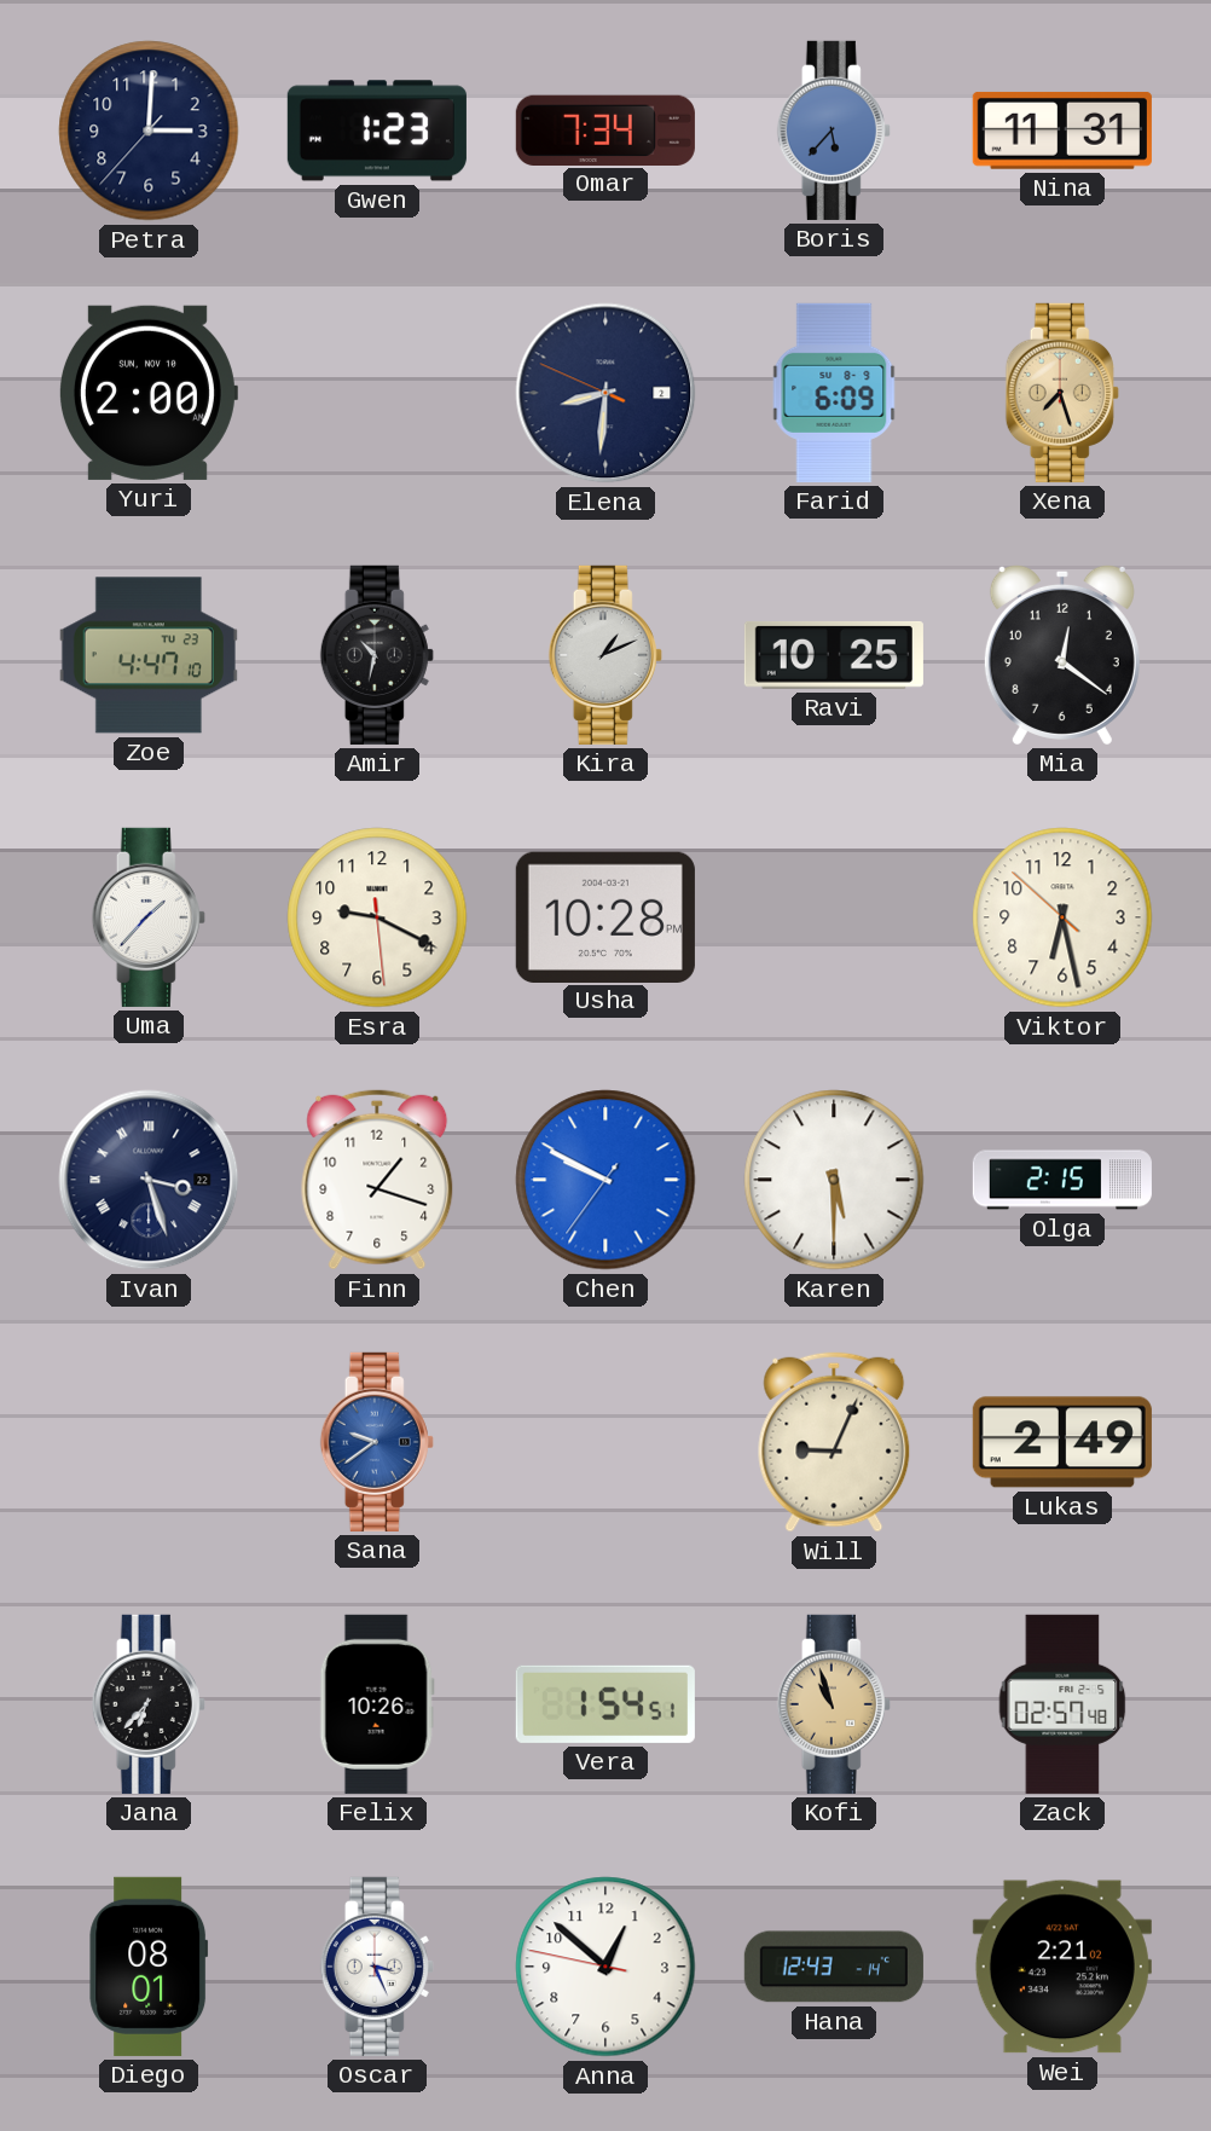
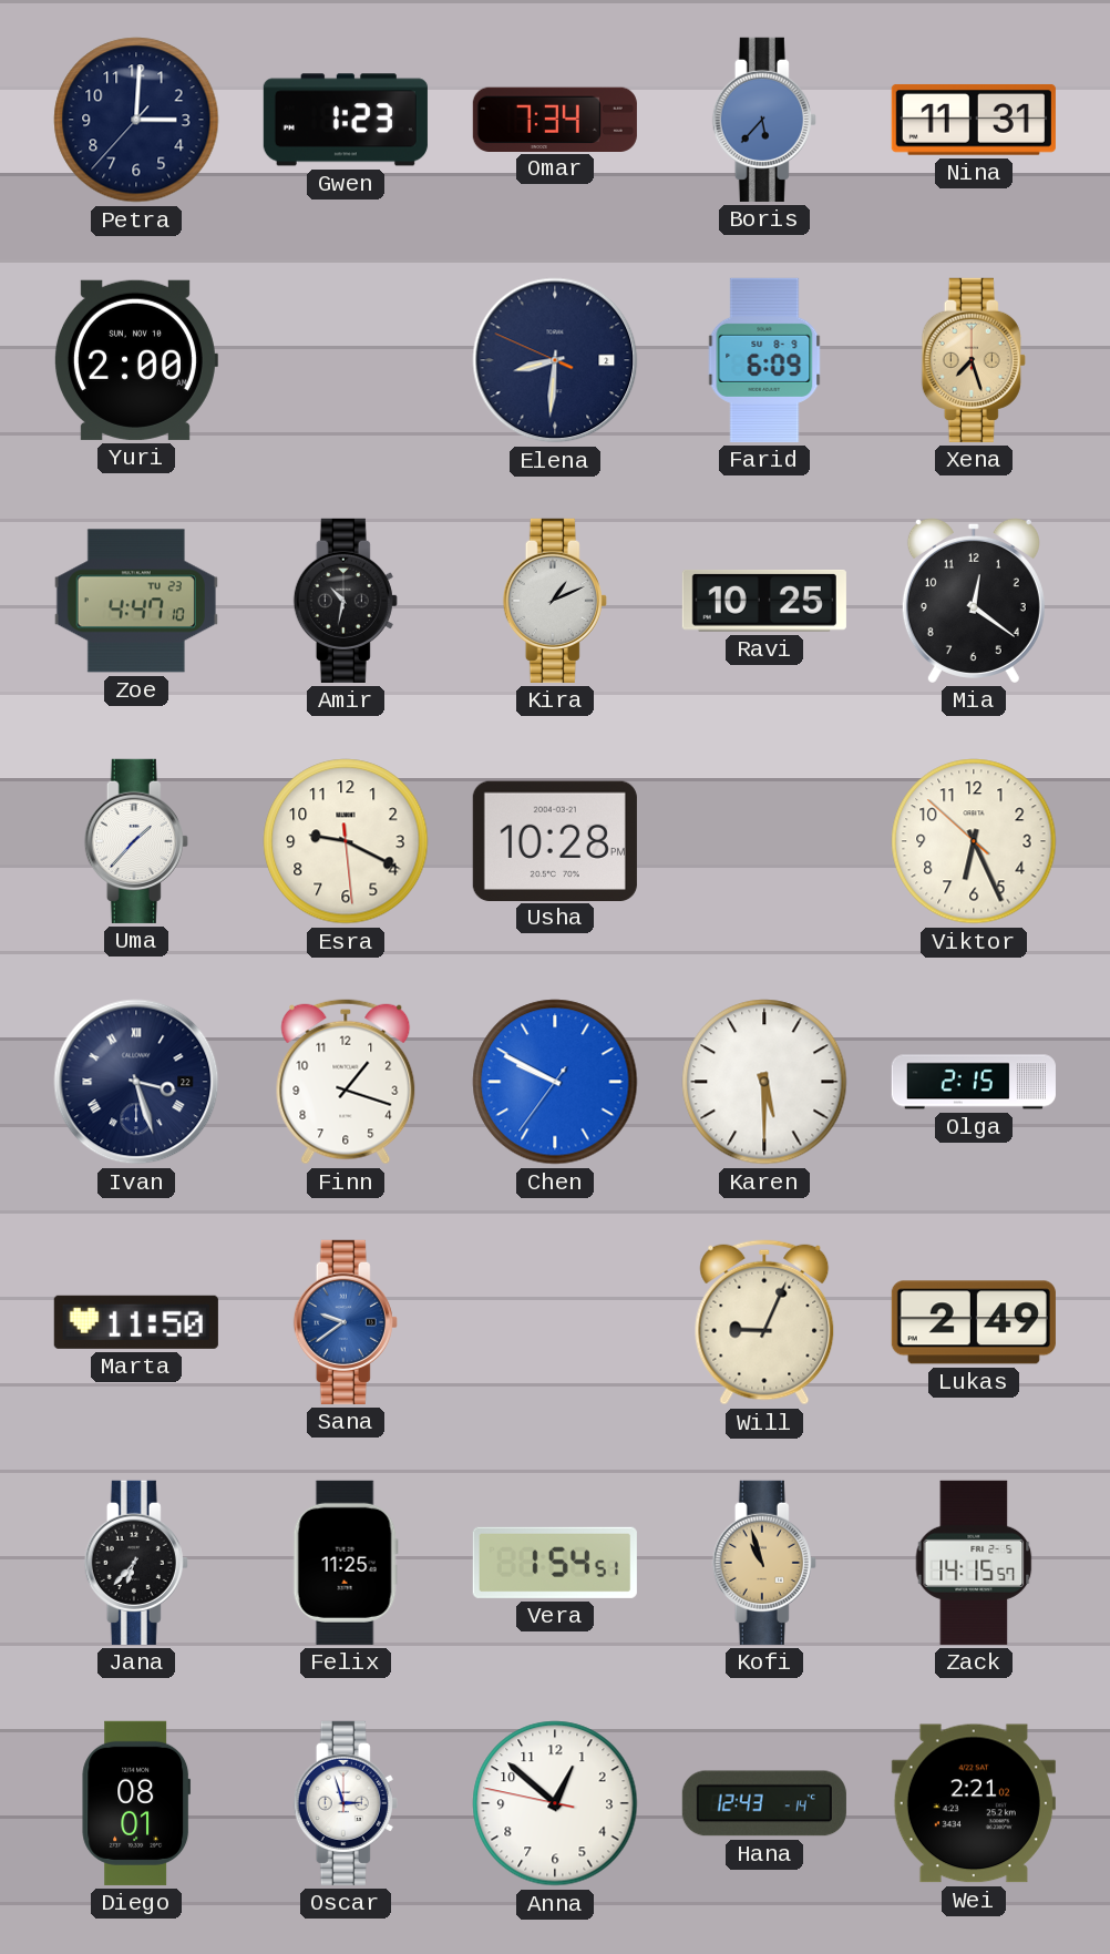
Viktor: 6:27 -> 6:25 (974, 841)
Marta: none -> 11:50 (136, 1322)
Felix: 10:26 -> 11:25 (346, 1563)
Zack: 02:57 -> 14:15 (974, 1563)
Oscar: 3:26 -> 2:57 (346, 1803)
